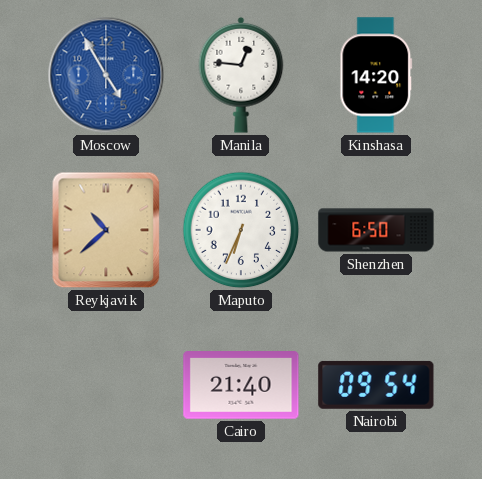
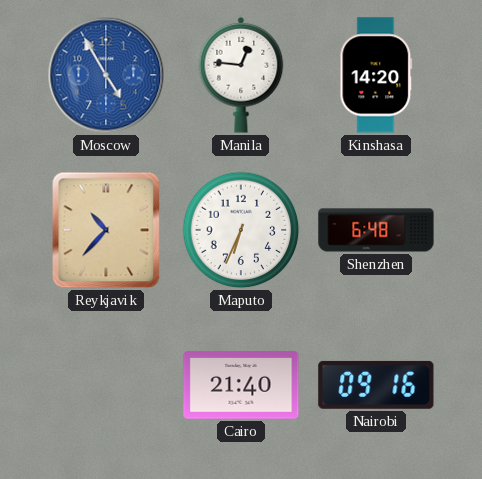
Reykjavik: 10:38 -> 10:37 (106, 230)
Shenzhen: 6:50 -> 6:48 (376, 230)
Nairobi: 09:54 -> 09:16 (376, 385)
